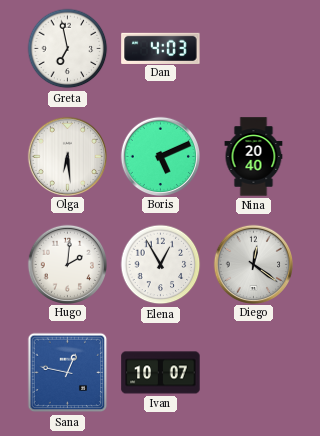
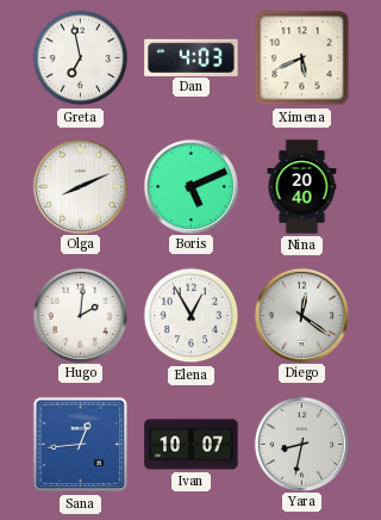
Ximena: none -> 5:41 (302, 58)
Olga: 6:29 -> 8:11 (80, 186)
Sana: 12:47 -> 12:44 (81, 445)
Yara: none -> 8:32 (301, 444)
